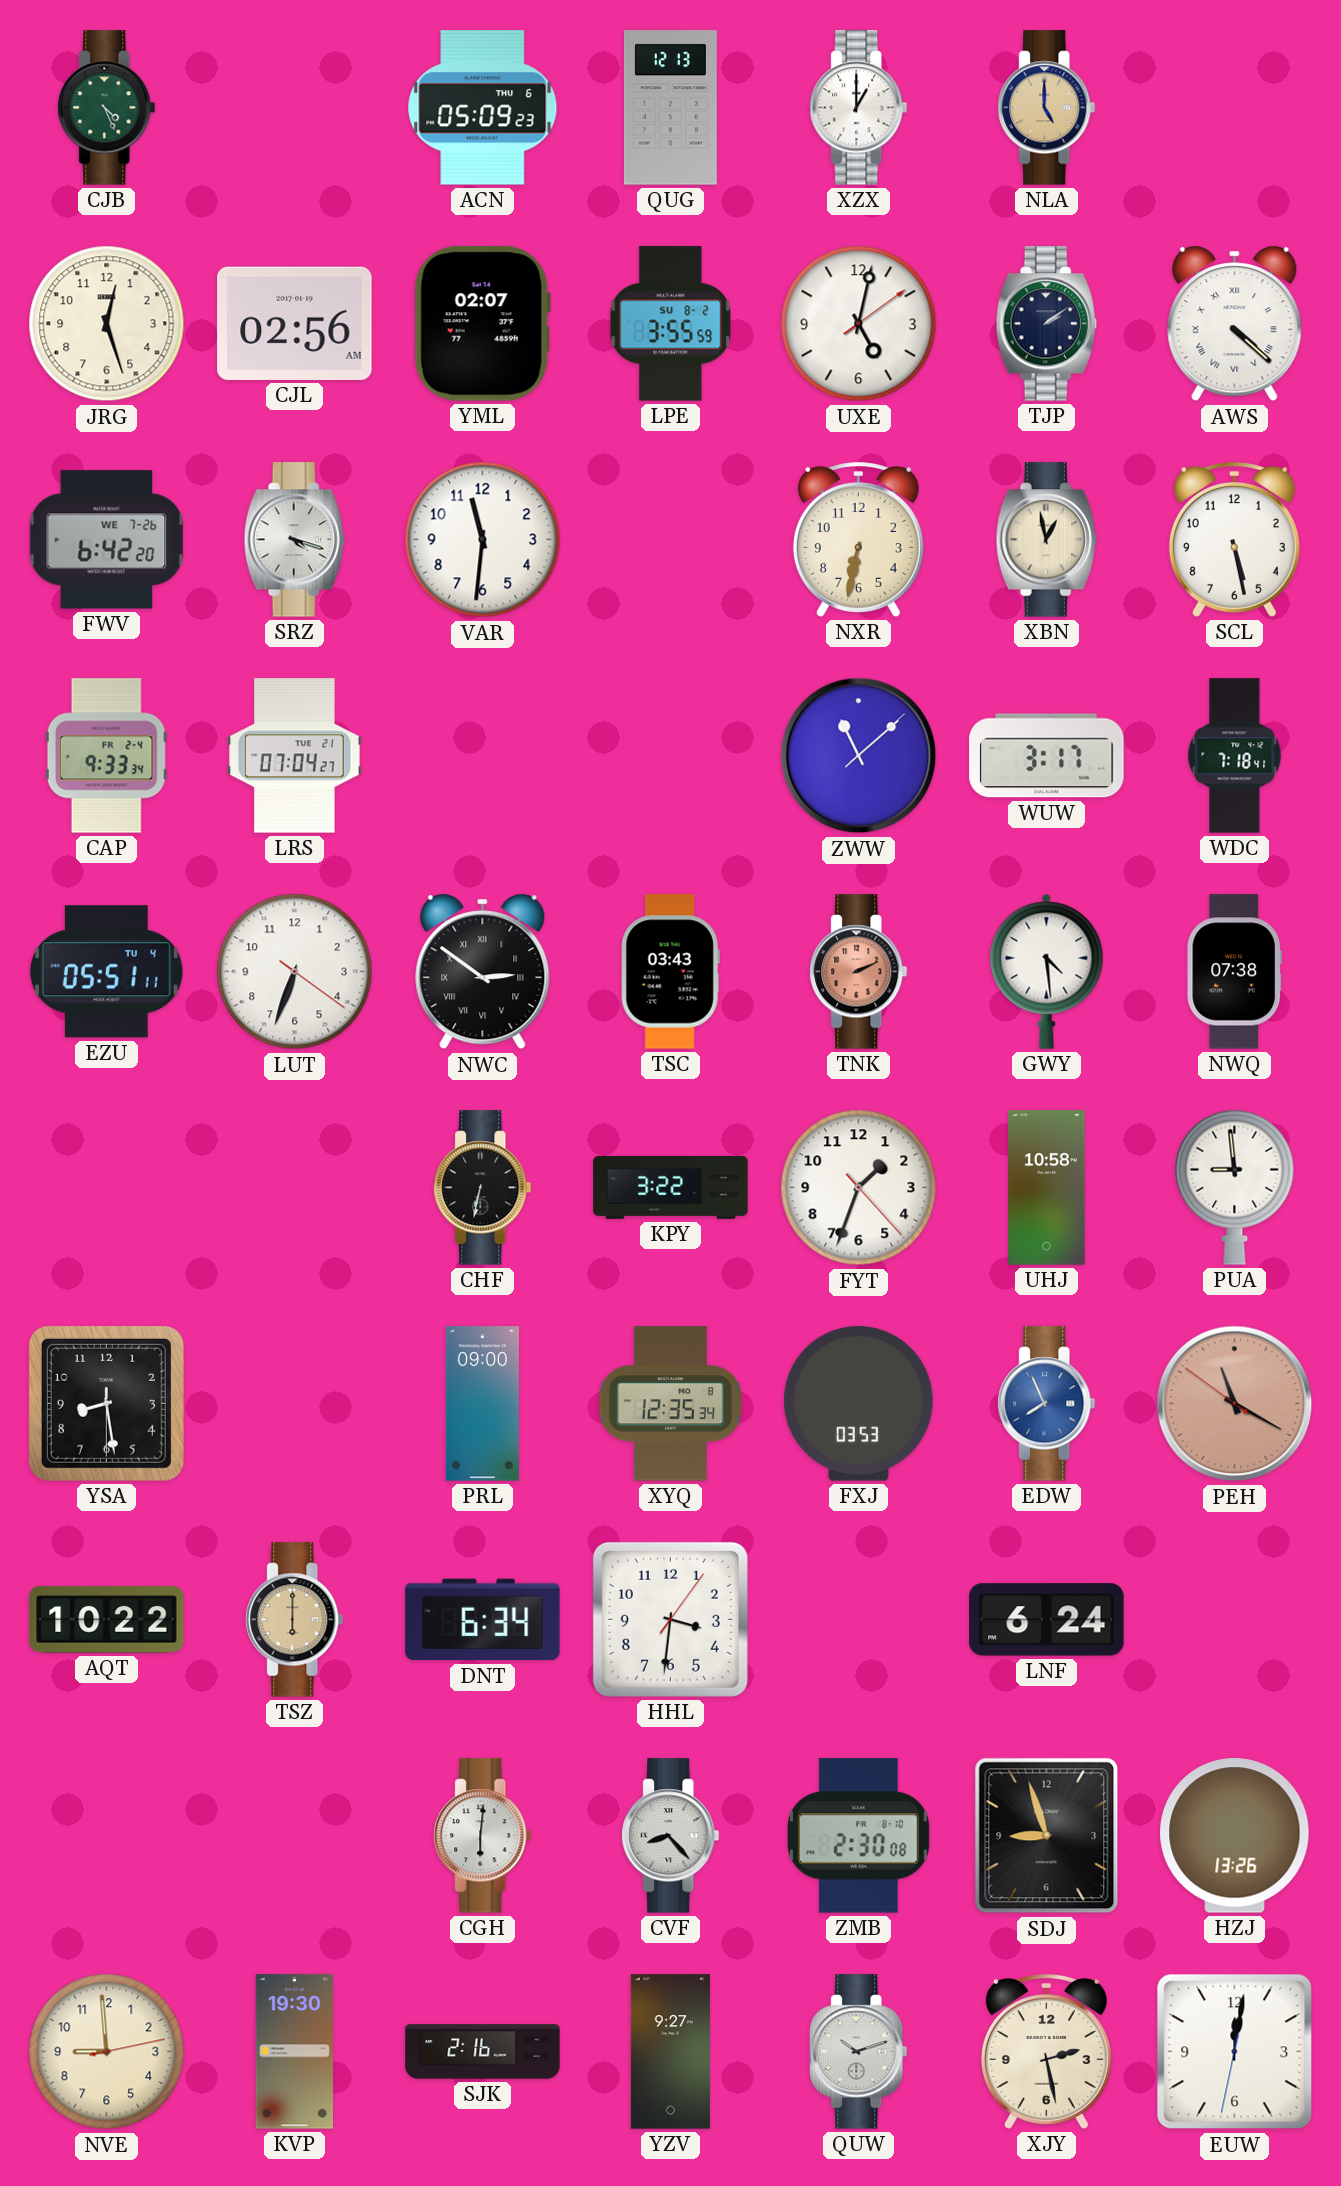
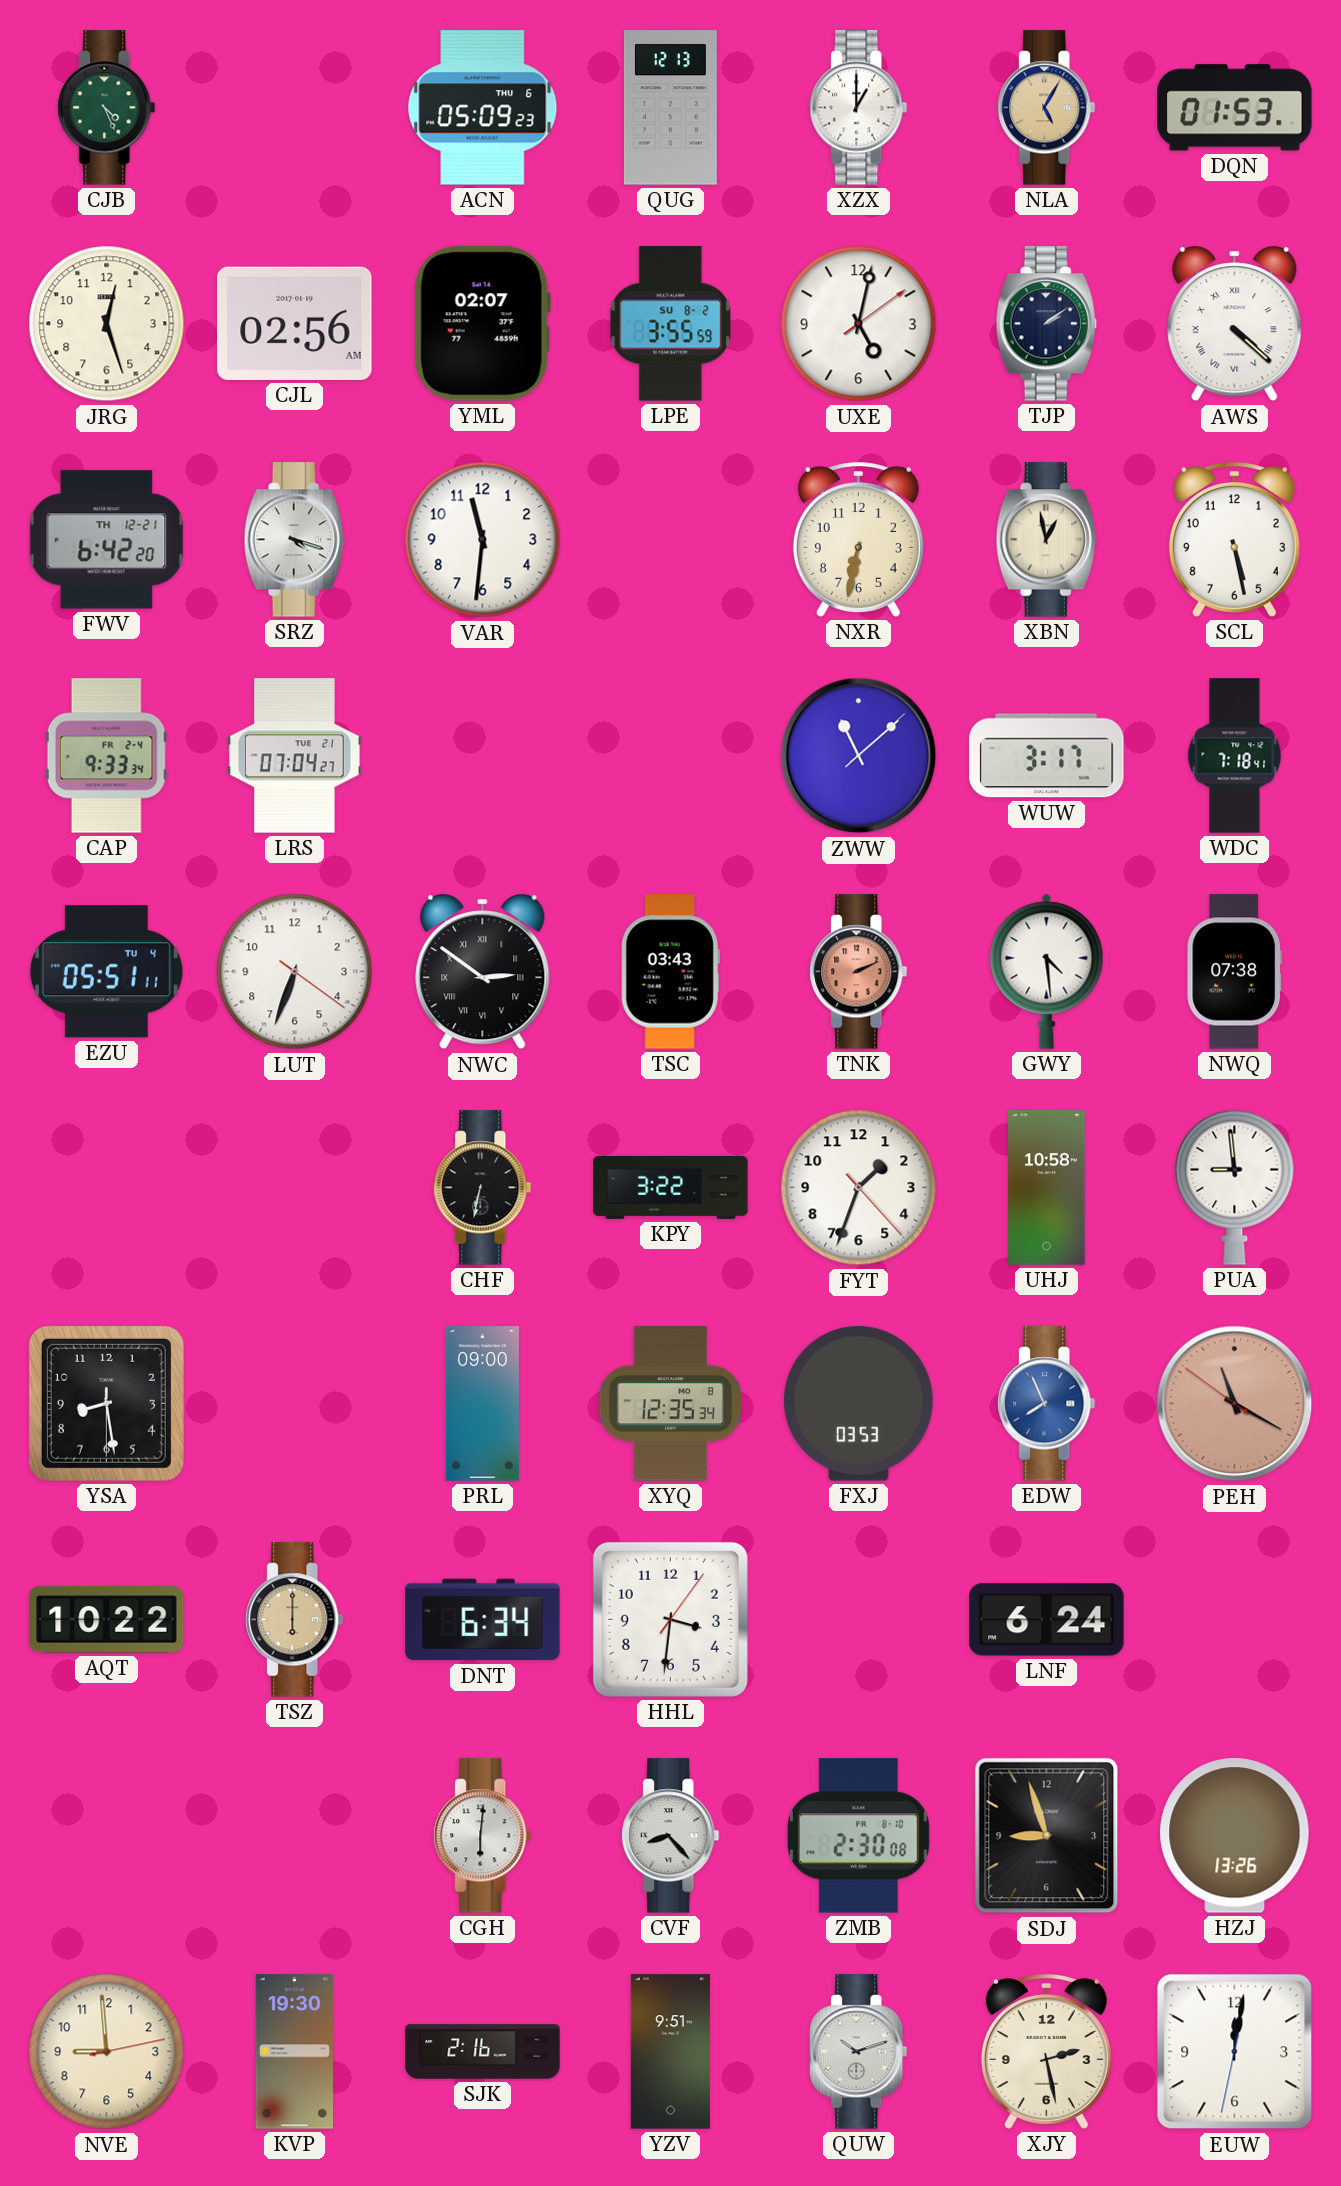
NLA: 5:00 -> 5:05 (1047, 108)
DQN: none -> 01:53 (1235, 108)
FWV date: WE 7-26 -> TH 12-21 (107, 540)
YZV: 9:27 -> 9:51 (670, 2052)
